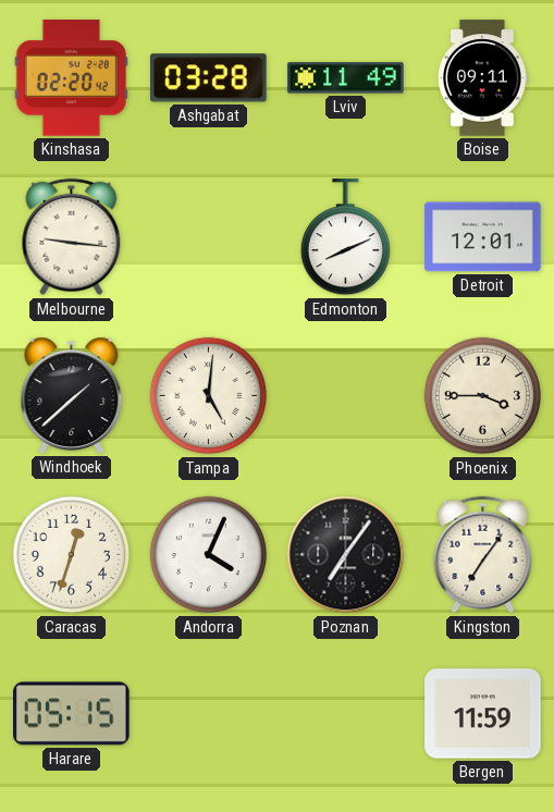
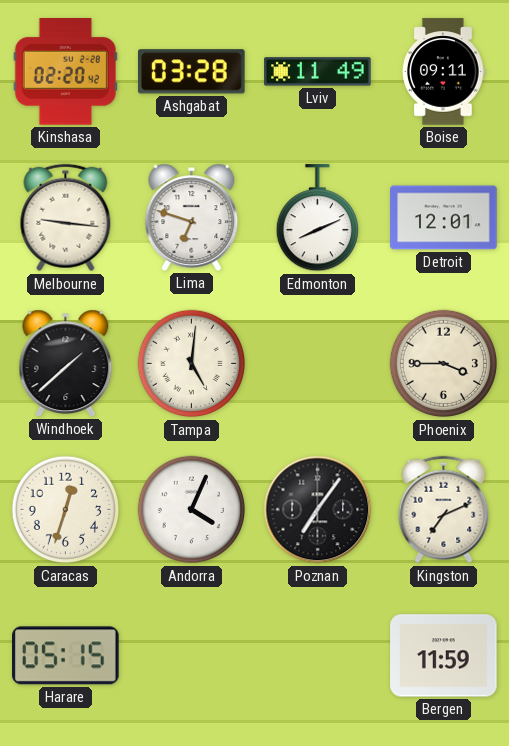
Lima: none -> 6:48 (192, 217)
Kingston: 7:06 -> 7:11 (444, 510)
